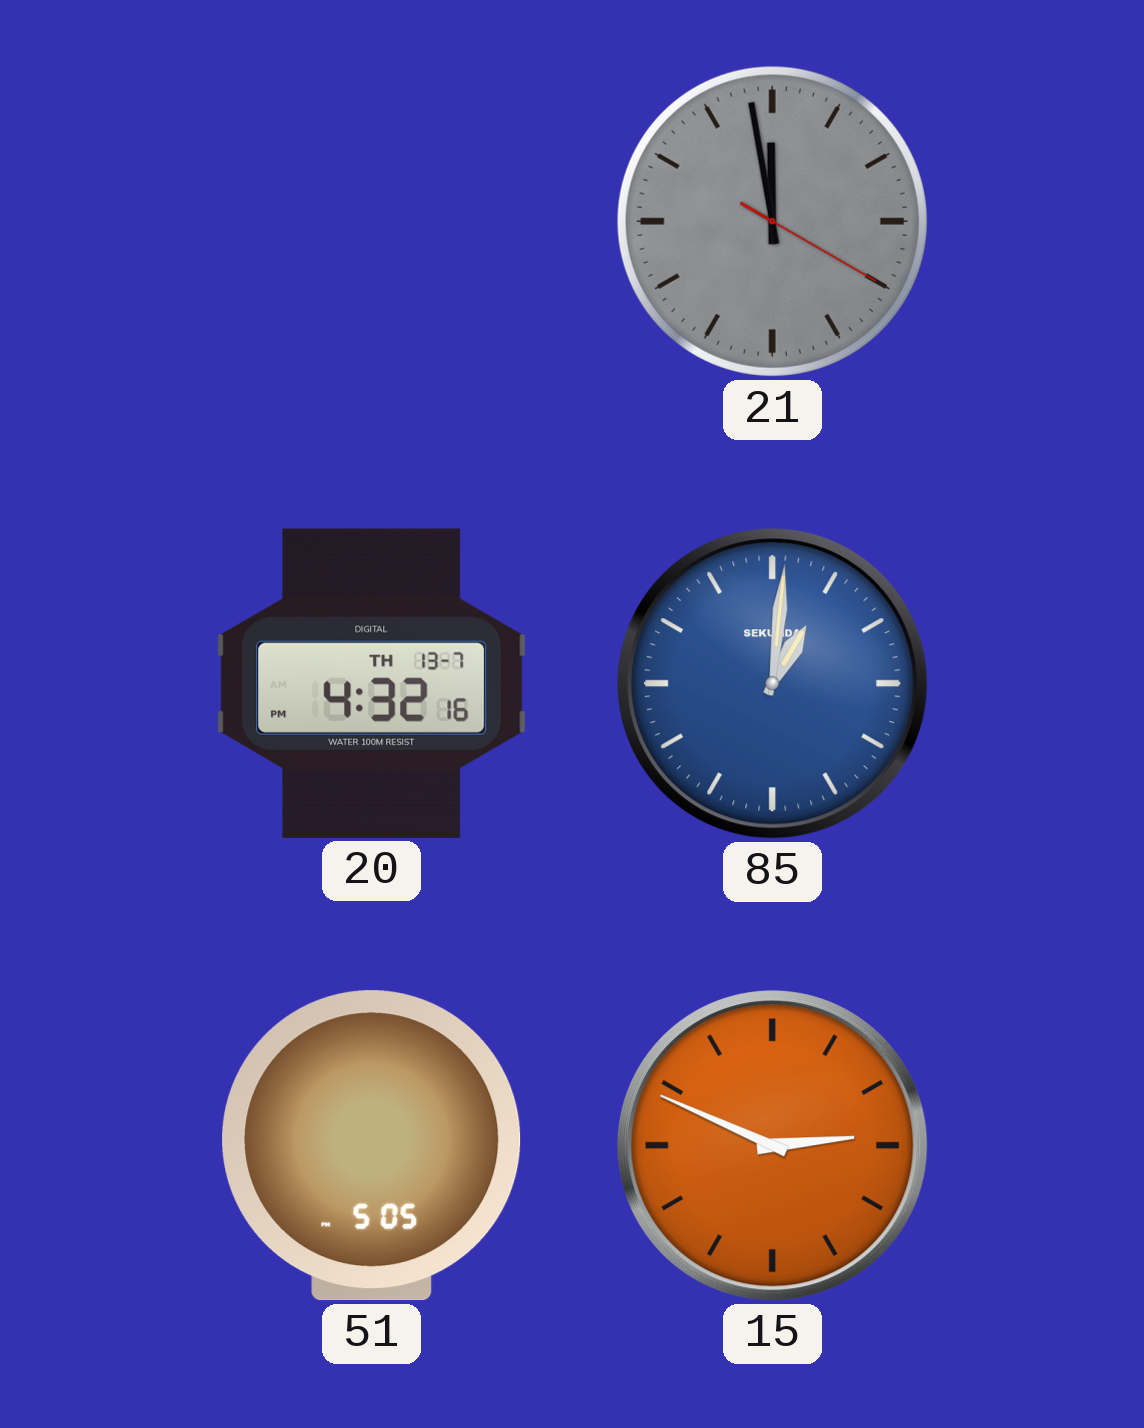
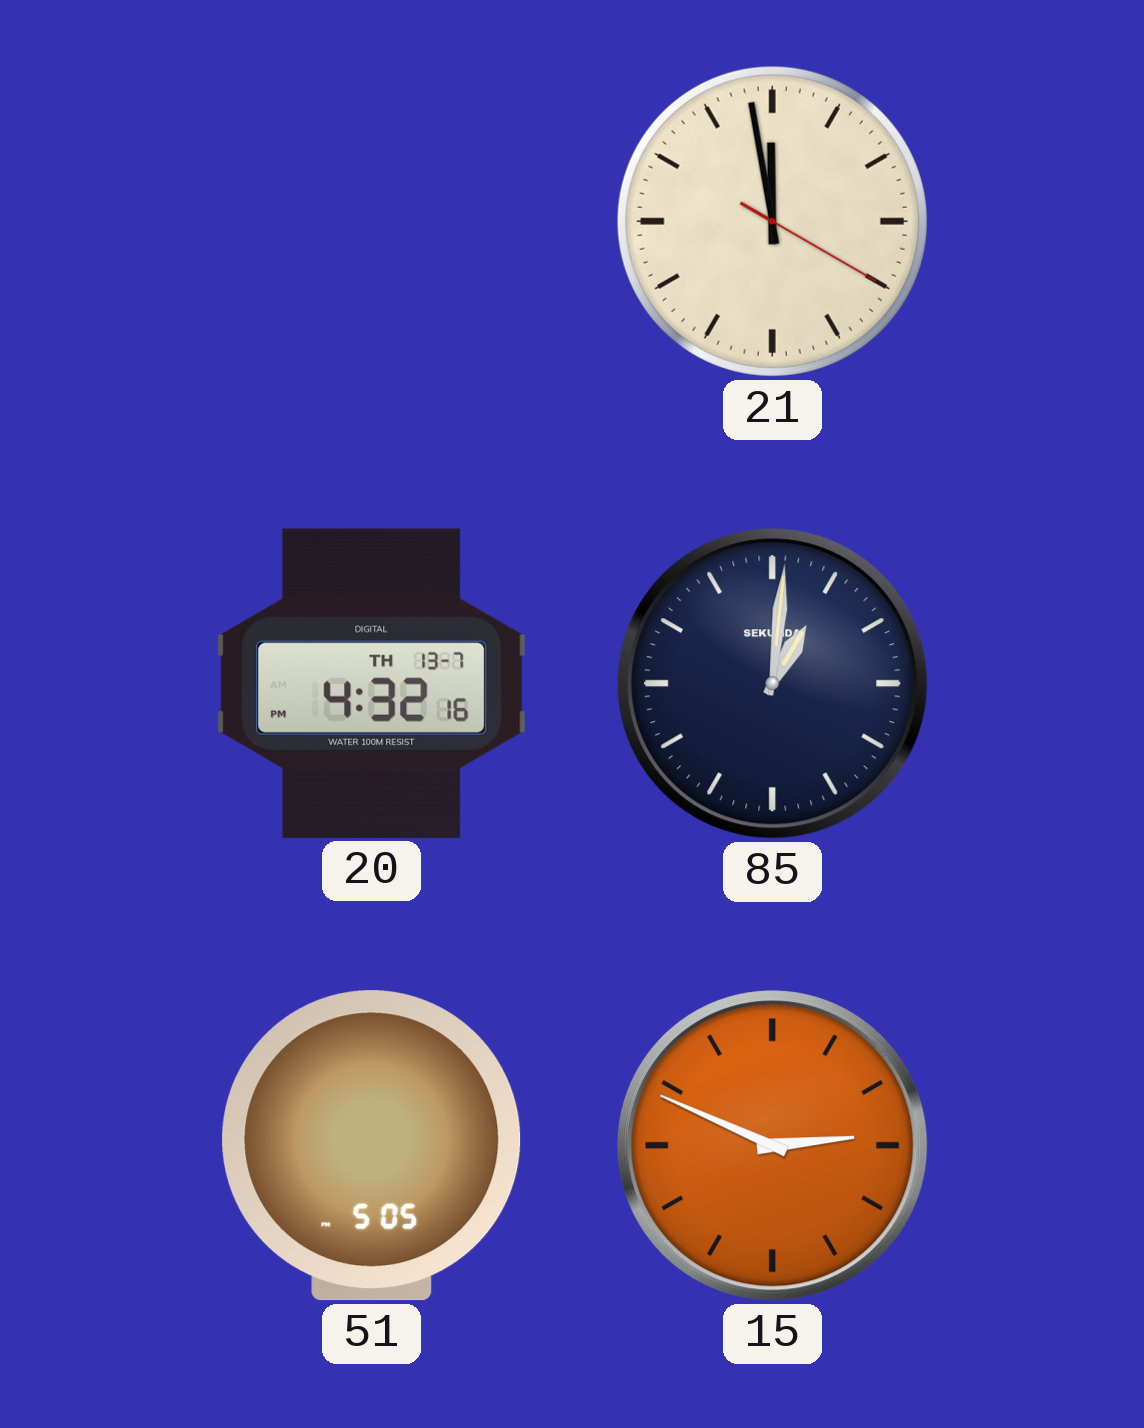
21 dial: grey -> cream (772, 221)
85 dial: blue -> navy (773, 684)
